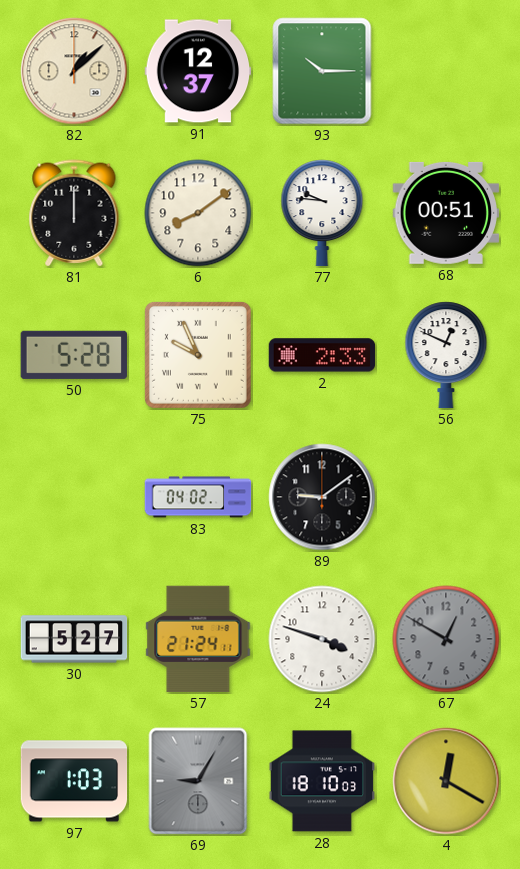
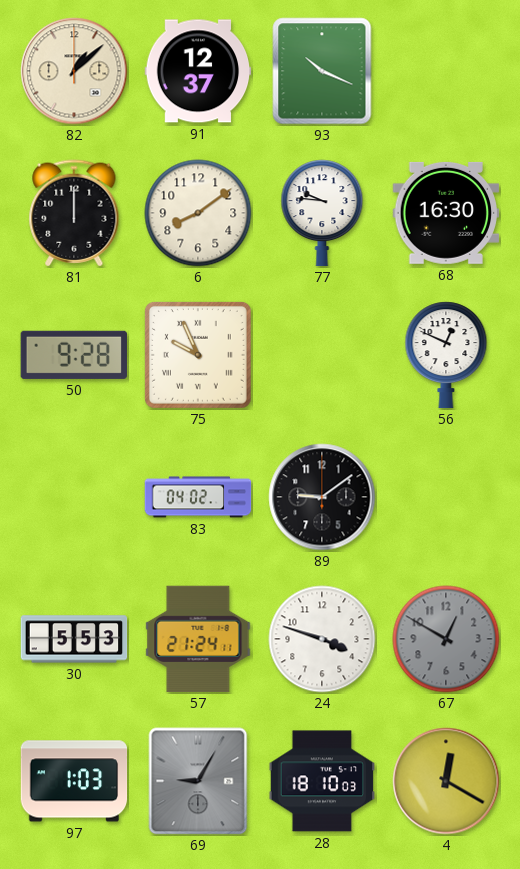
93: 10:15 -> 10:19 (322, 71)
68: 00:51 -> 16:30 (446, 213)
50: 5:28 -> 9:28 (74, 355)
2: 2:33 -> none (322, 355)
30: 5:27 -> 5:53 (74, 639)
